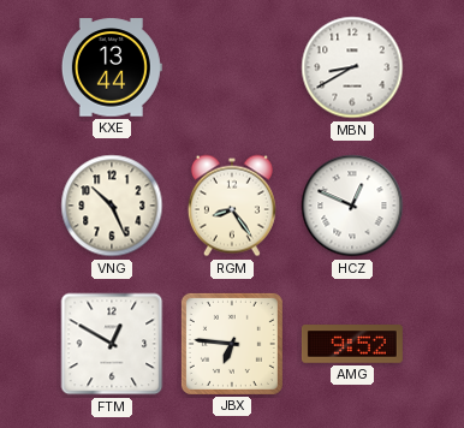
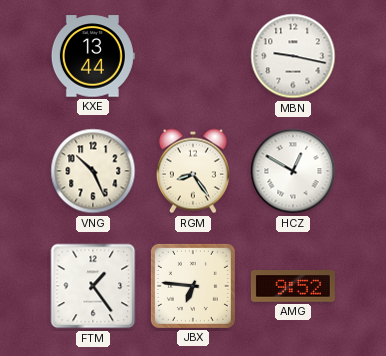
MBN: 8:40 -> 9:17 (293, 56)
HCZ: 12:49 -> 12:50 (293, 171)
FTM: 12:50 -> 1:24 (93, 286)
